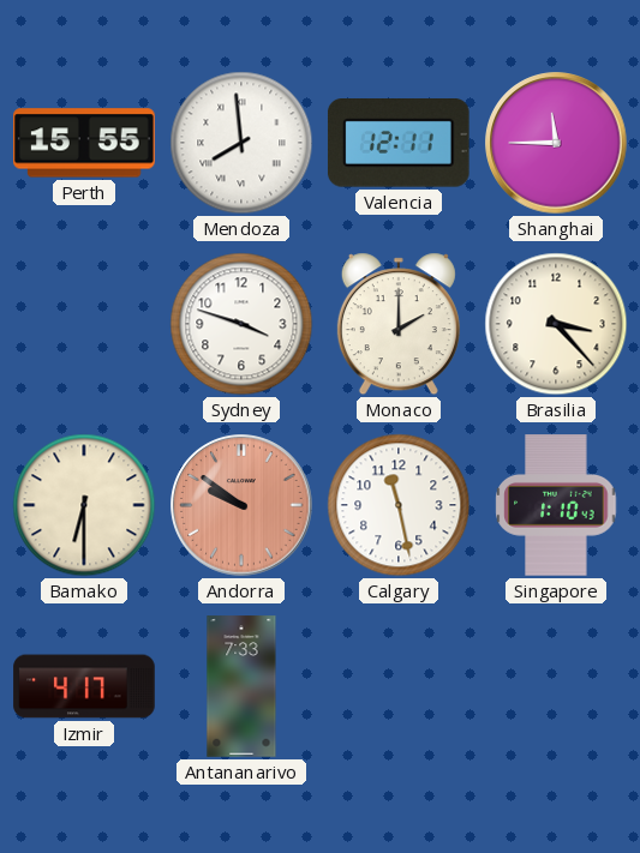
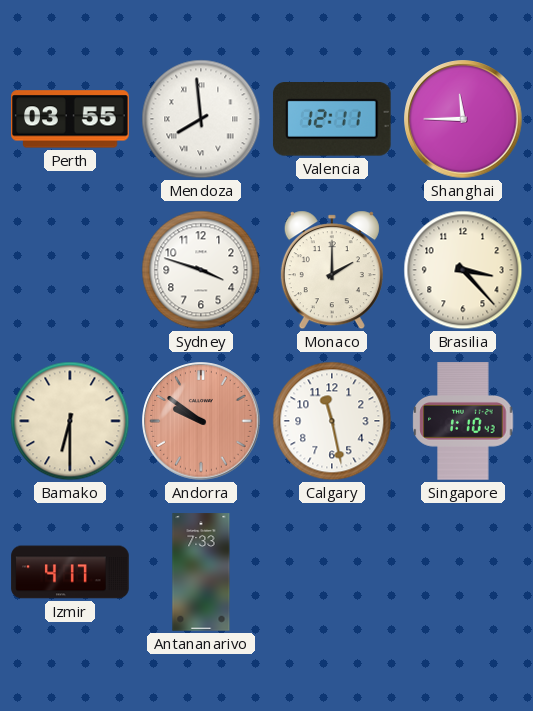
Perth: 15:55 -> 03:55 (70, 119)
